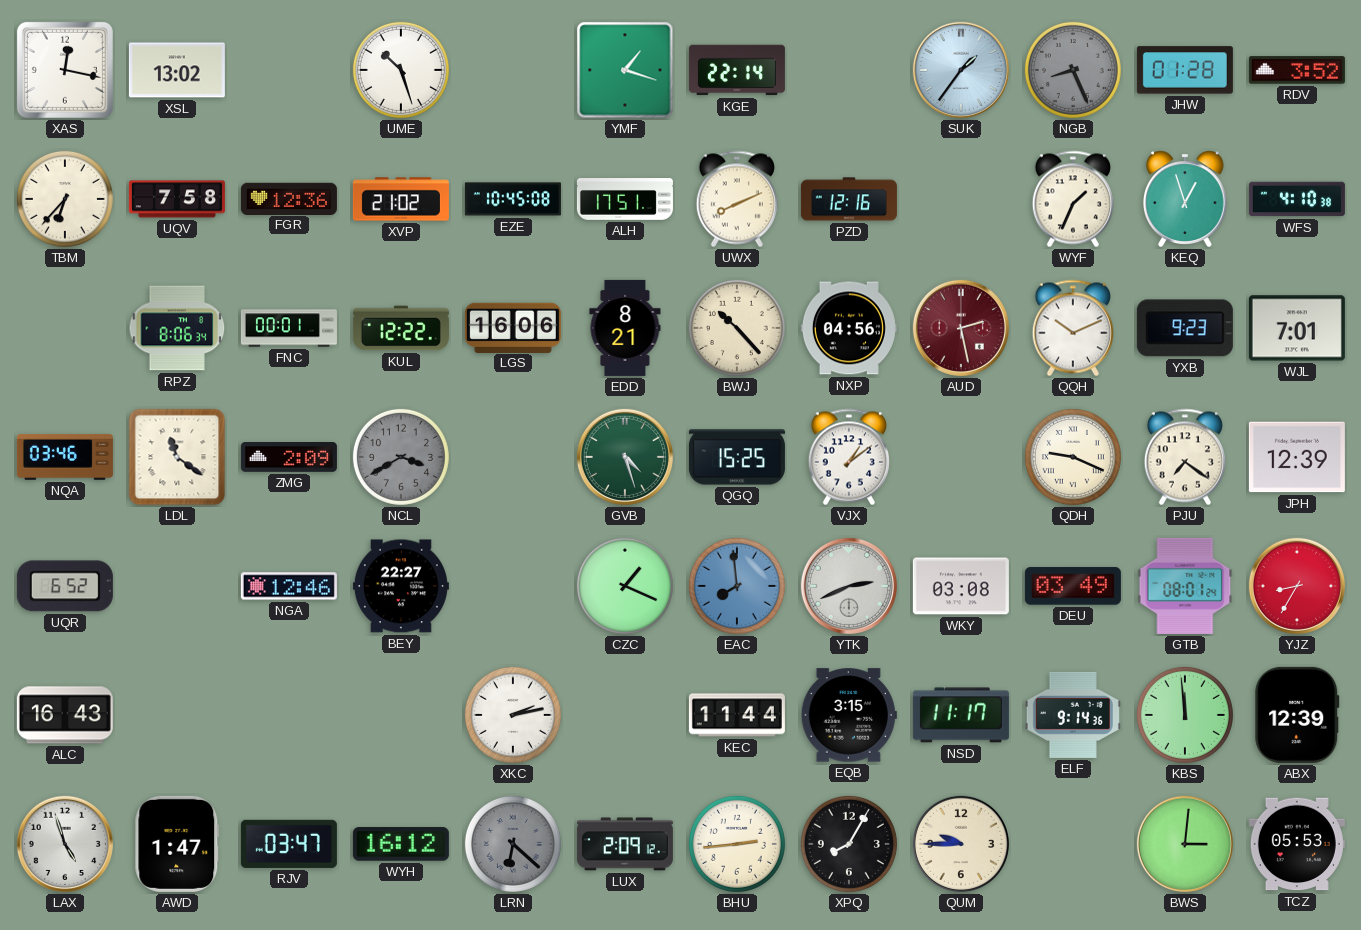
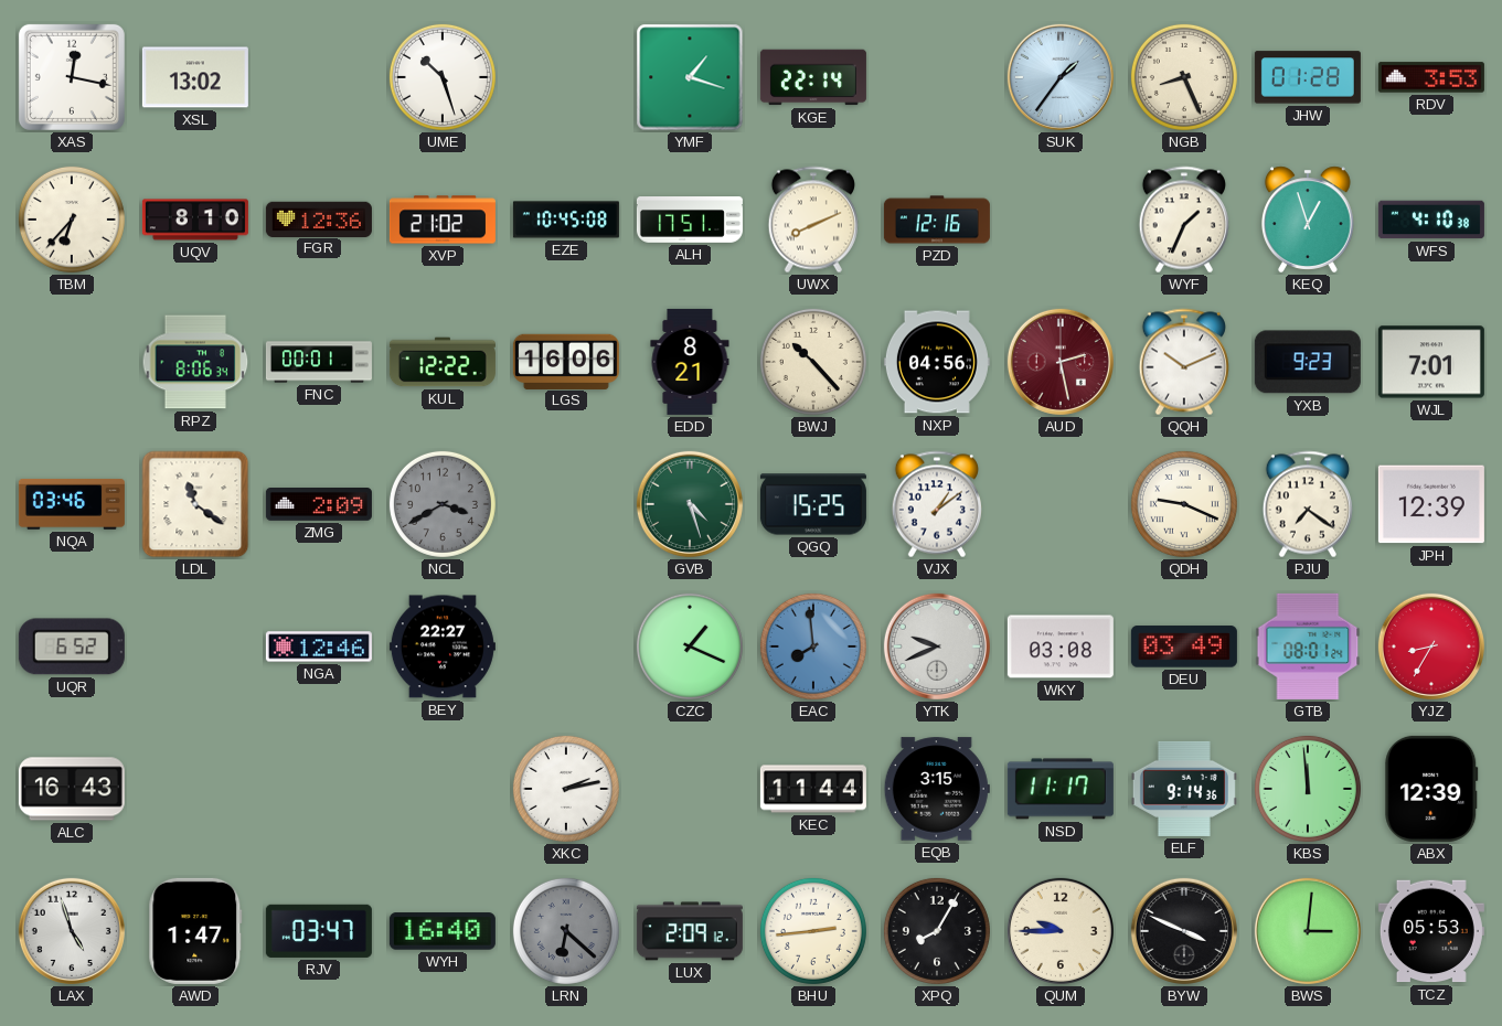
NGB dial: grey -> cream (1184, 77)
RDV: 3:52 -> 3:53 (1431, 77)
UQV: 7:58 -> 8:10 (195, 220)
YTK: 2:41 -> 9:41 (937, 646)
WYH: 16:12 -> 16:40 (443, 931)
BYW: none -> 3:49 (1184, 931)
